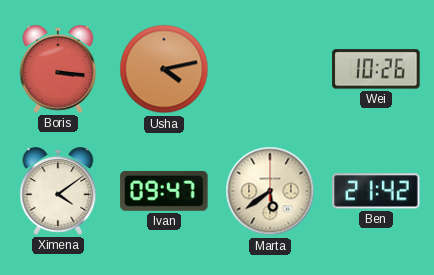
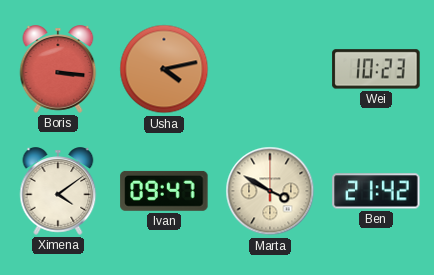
Wei: 10:26 -> 10:23 (376, 69)
Marta: 5:39 -> 3:50 (270, 191)
